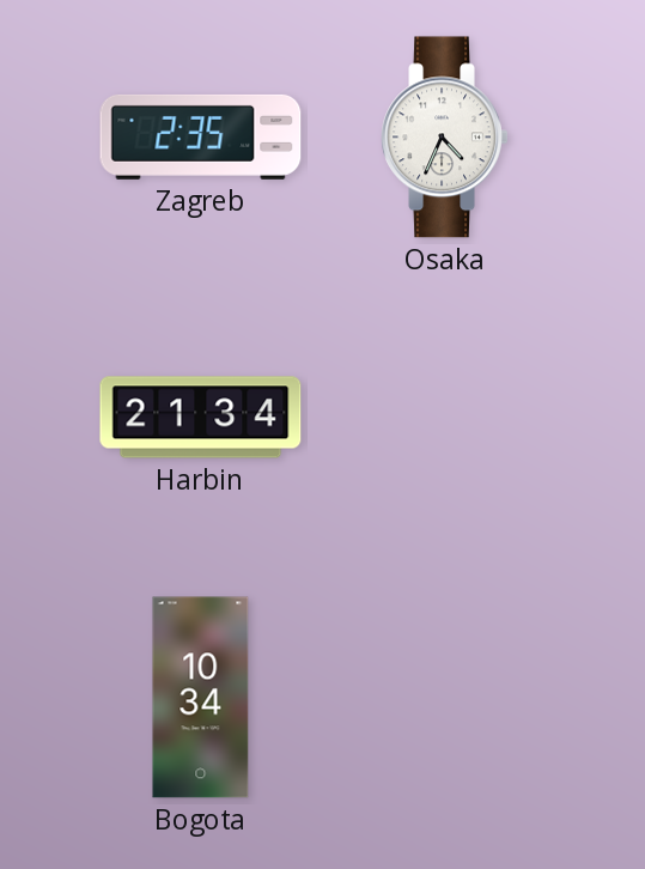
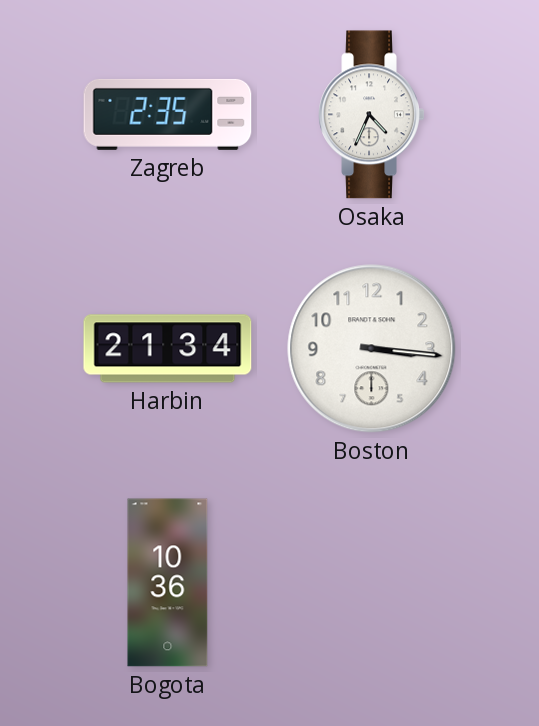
Boston: none -> 3:16 (372, 349)
Bogota: 10:34 -> 10:36 (168, 583)
